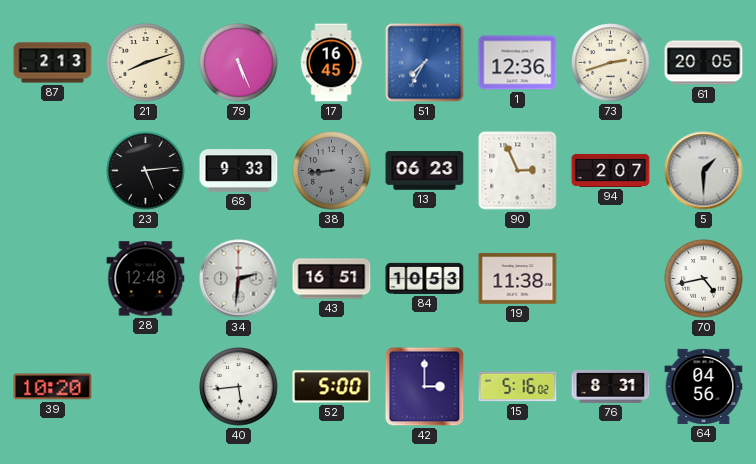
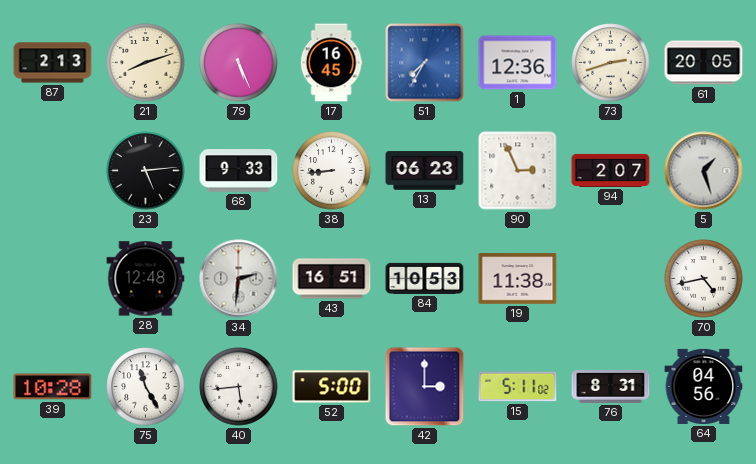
38 dial: grey -> white (332, 171)
5: 1:30 -> 1:27 (704, 171)
39: 10:20 -> 10:28 (53, 387)
75: none -> 11:25 (146, 387)
15: 5:16 -> 5:11 (518, 387)
